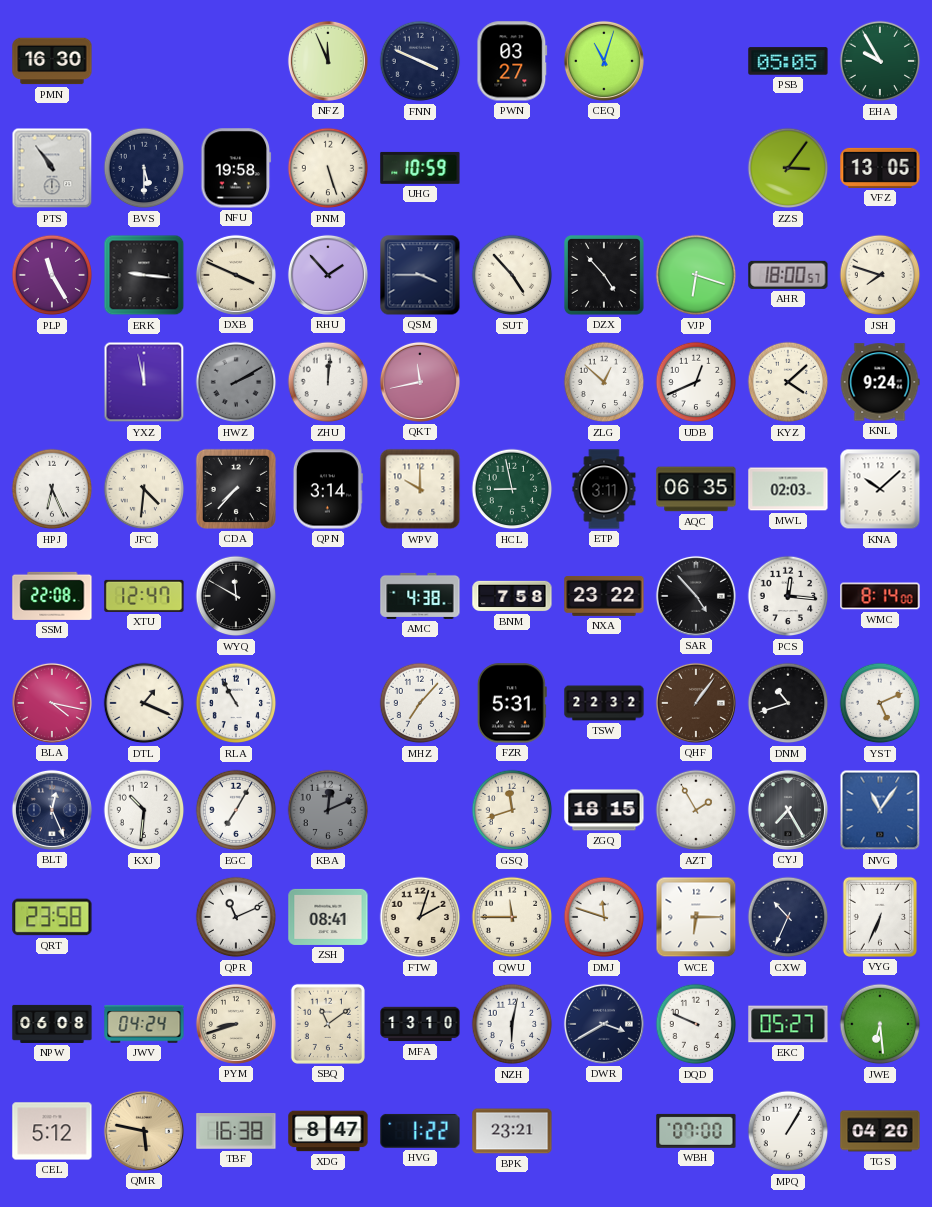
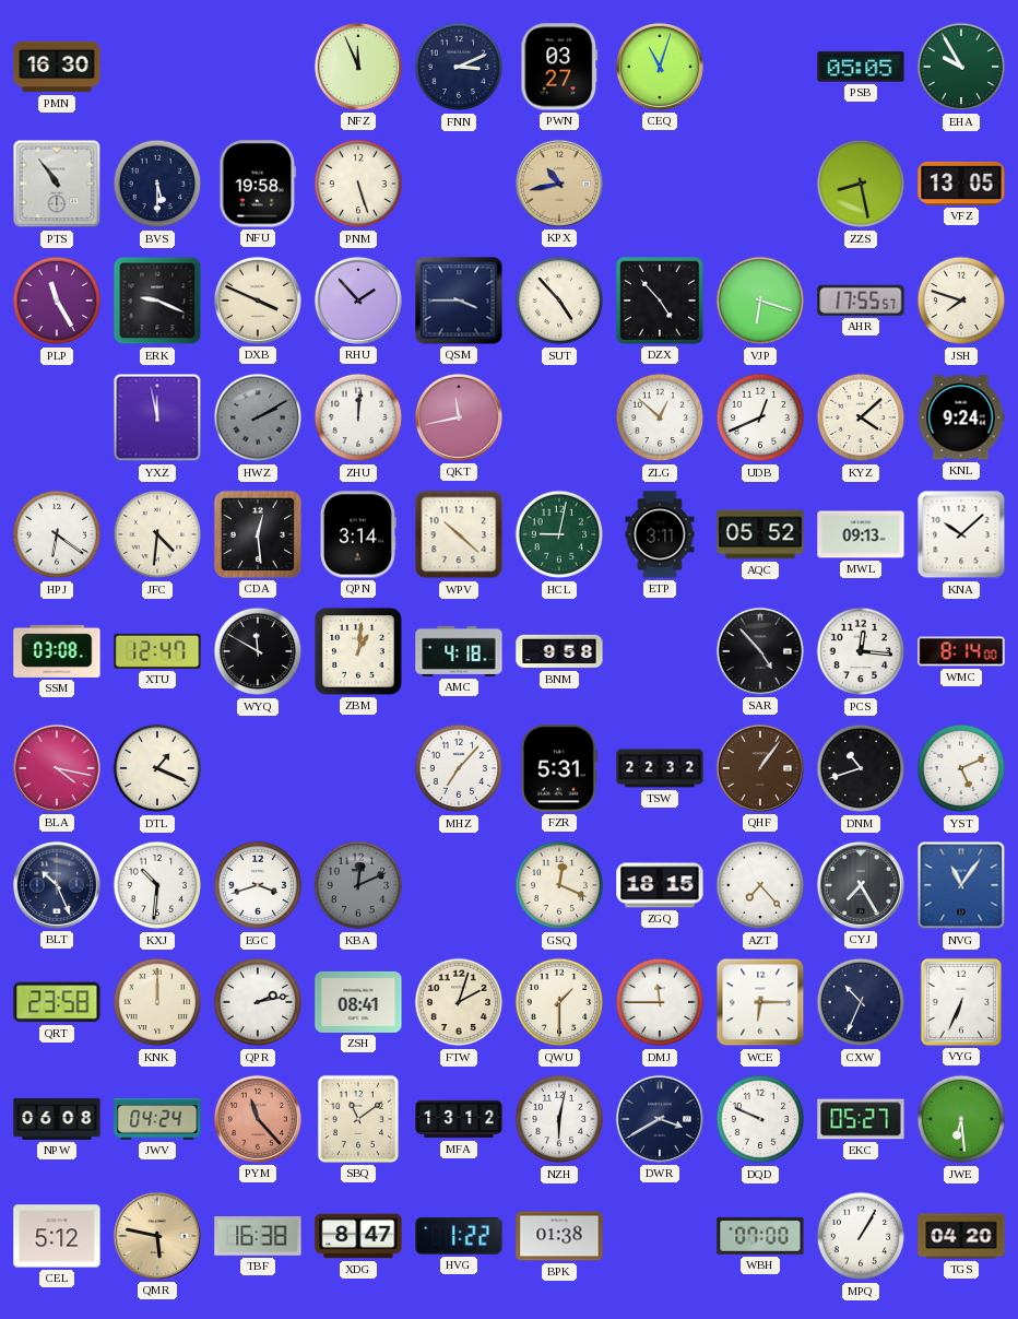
FNN: 3:49 -> 3:11 (459, 67)
UHG: 10:59 -> none (420, 168)
KPX: none -> 10:43 (559, 184)
ZZS: 3:06 -> 8:28 (861, 184)
ERK: 9:16 -> 9:19 (157, 301)
AHR: 18:00 -> 17:55 (861, 301)
HPJ: 6:26 -> 6:21 (57, 534)
CDA: 7:37 -> 12:29 (258, 534)
WPV: 10:00 -> 10:22 (459, 534)
HCL: 8:58 -> 9:02 (559, 534)
AQC: 06:35 -> 05:52 (760, 534)
MWL: 02:03 -> 09:13 (861, 534)
SSM: 22:08 -> 03:08 (57, 651)
ZBM: none -> 1:01 (358, 651)
AMC: 4:38 -> 4:18 (459, 651)
BNM: 7:58 -> 9:58 (559, 651)
NXA: 23:22 -> none (604, 596)
RLA: 10:55 -> none (236, 703)
BLT: 12:26 -> 10:26 (57, 885)
EGC: 7:05 -> 3:42 (258, 885)
GSQ: 11:42 -> 12:19 (559, 885)
AZT: 1:55 -> 7:23 (760, 885)
KNK: none -> 12:00 (157, 1002)
QPR: 11:11 -> 2:13 (258, 1002)
QWU: 11:45 -> 1:30 (559, 1002)
DMJ: 11:48 -> 11:45 (660, 1002)
PYM: 8:42 -> 11:23 (258, 1119)
PYM dial: cream -> salmon (258, 1119)
MFA: 13:10 -> 13:12 (459, 1119)
BPK: 23:21 -> 01:38 (559, 1236)
